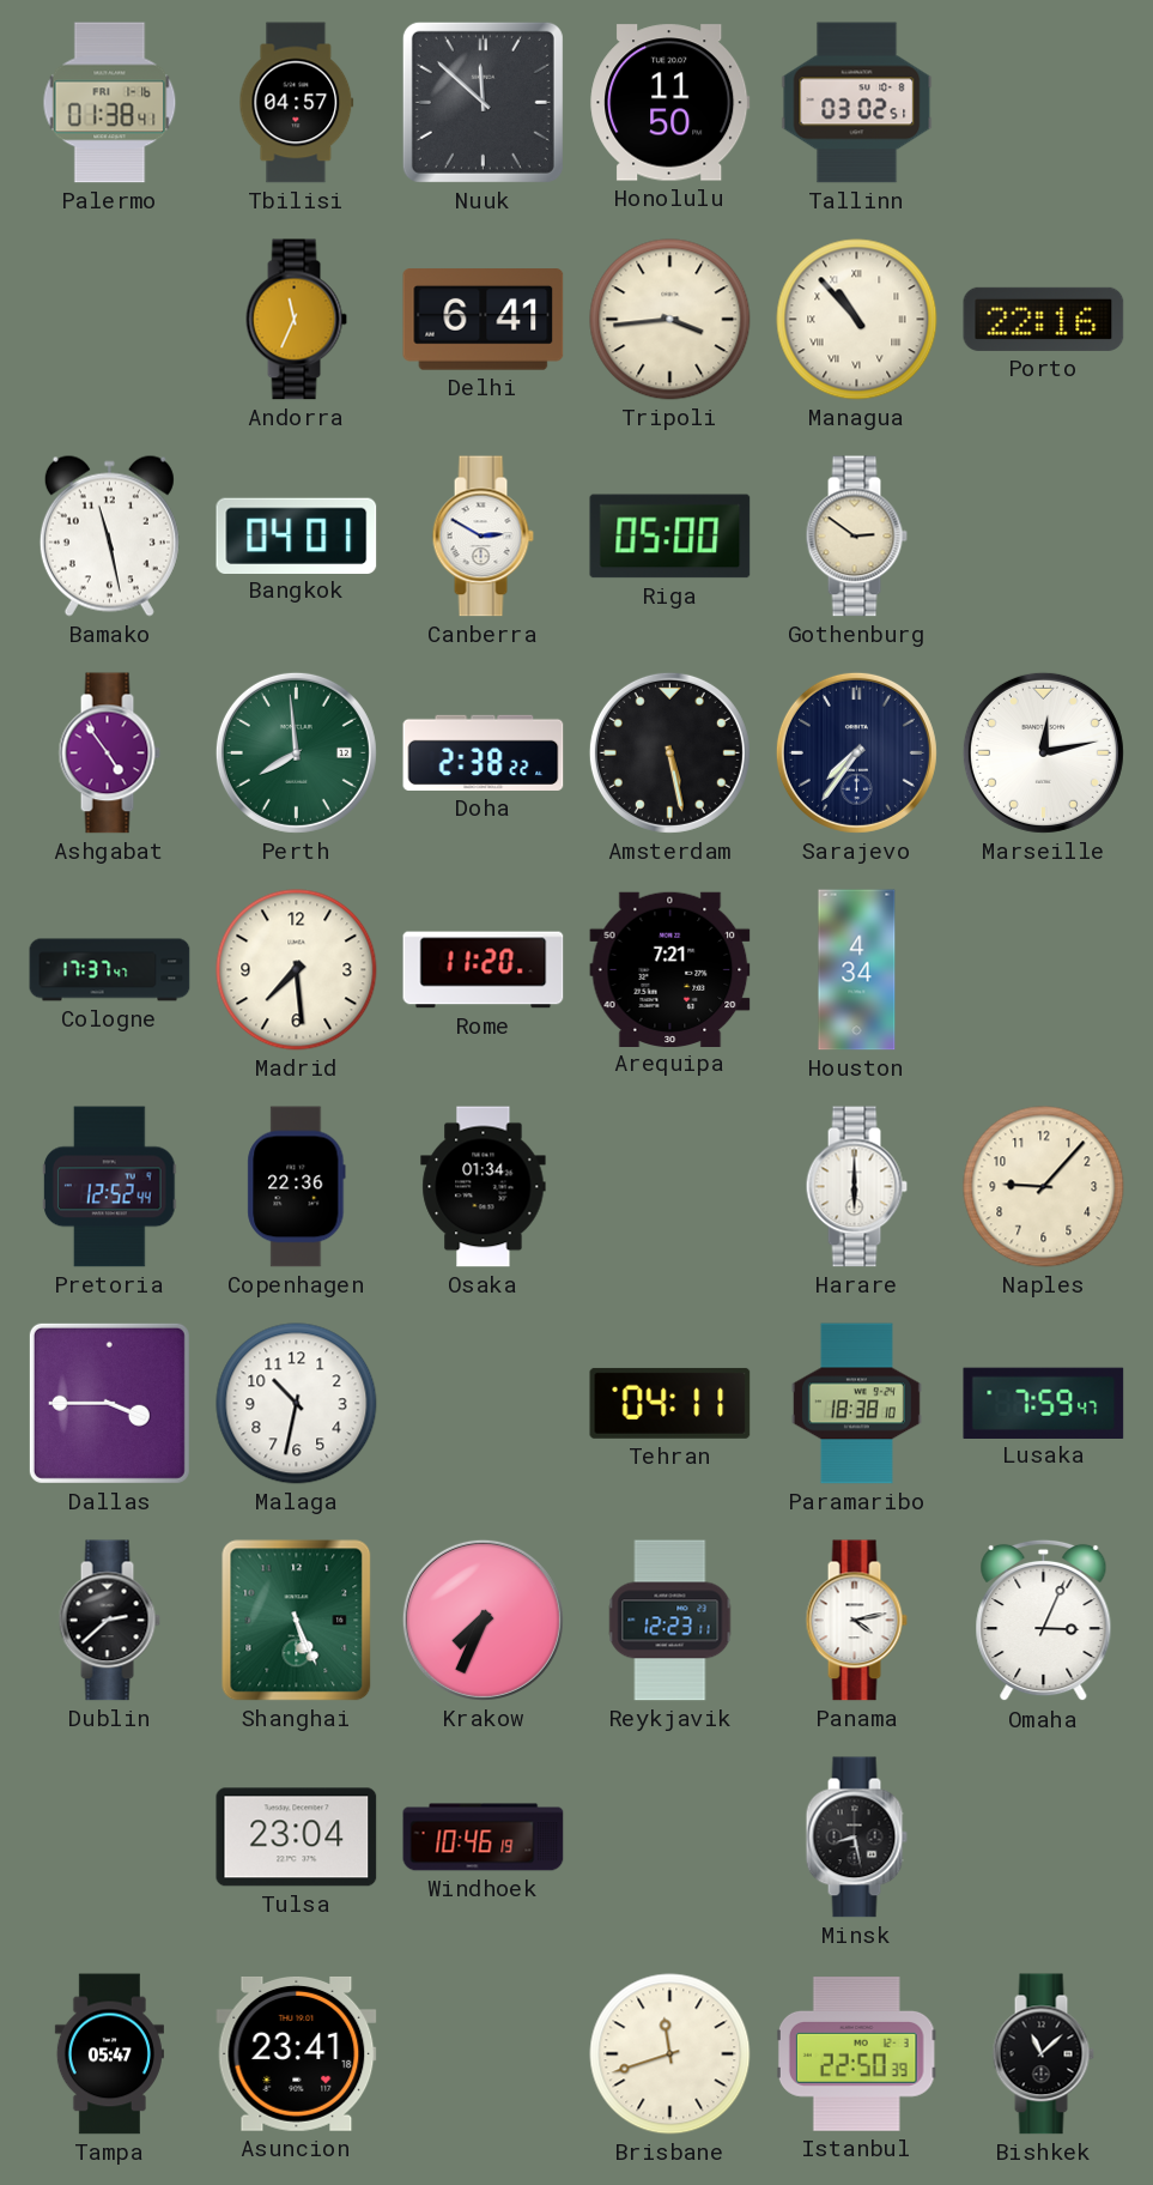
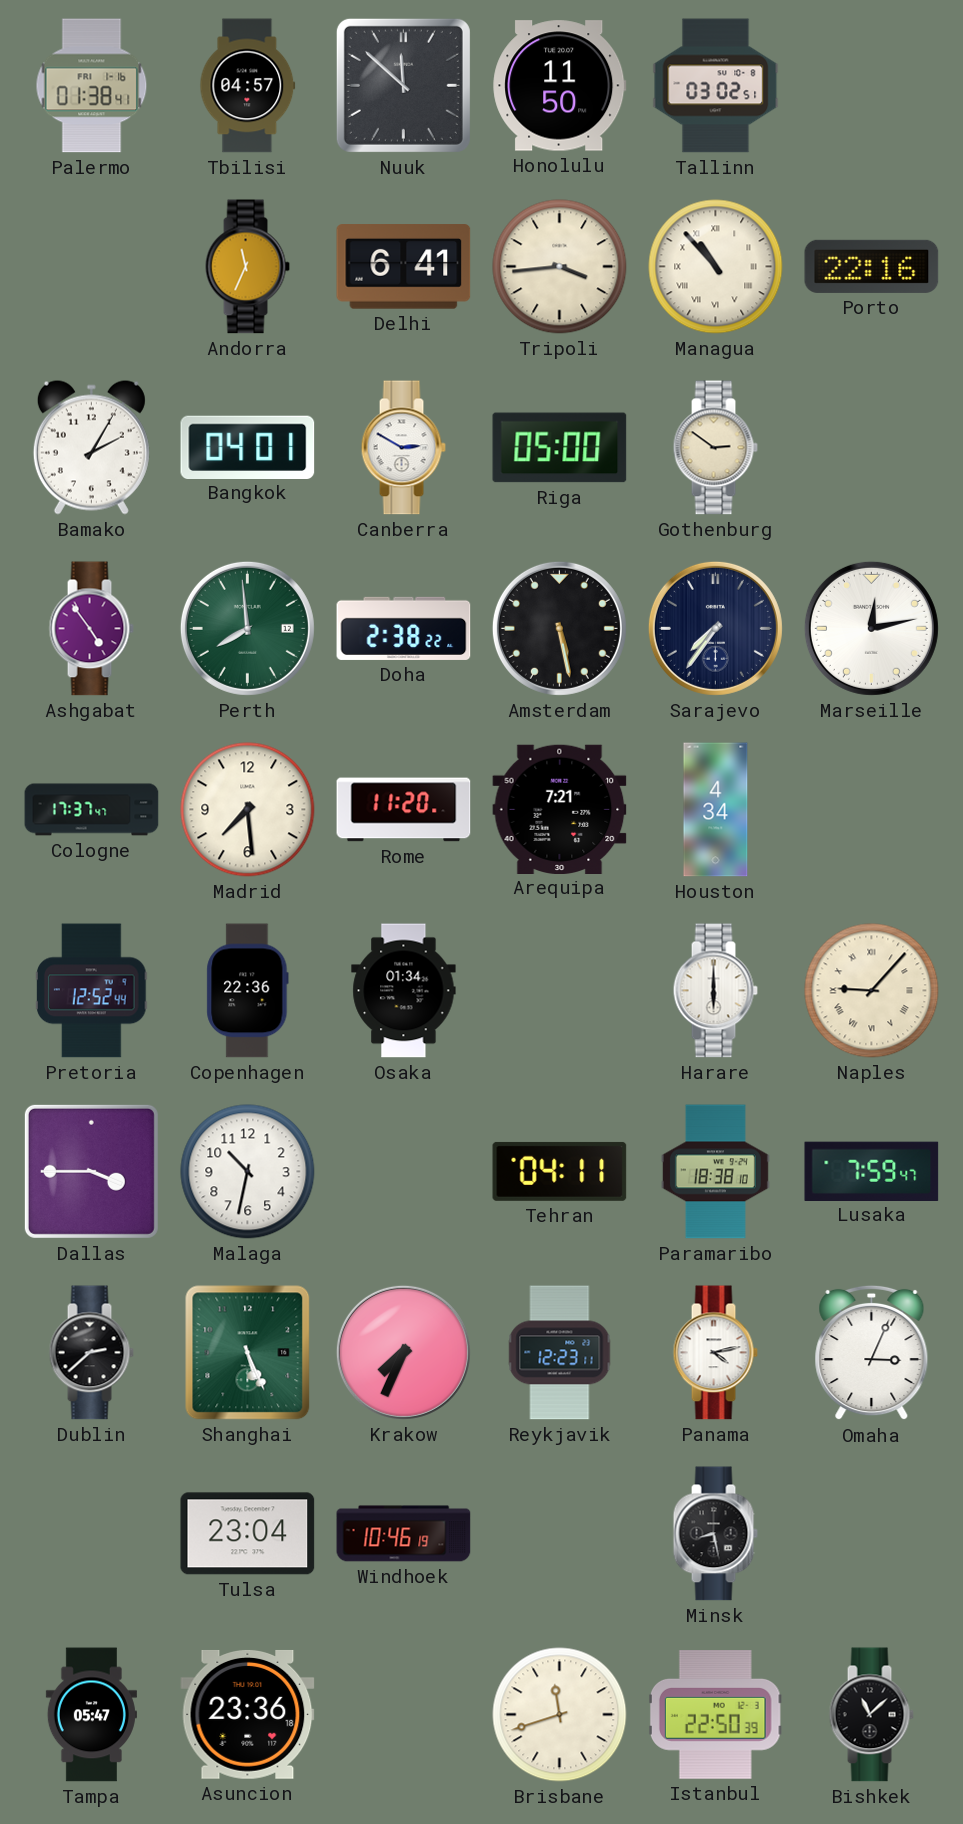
Bamako: 11:28 -> 2:05 (91, 447)
Naples numerals: Arabic -> Roman (872, 991)
Asuncion: 23:41 -> 23:36 (248, 1714)
